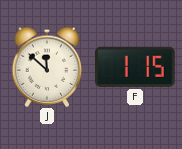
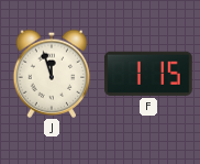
J: 11:52 -> 11:57 (52, 74)
